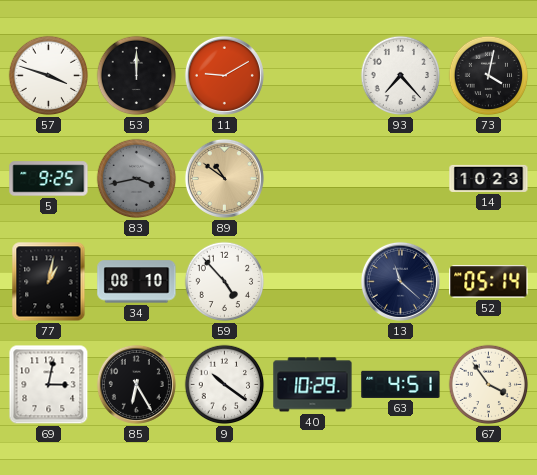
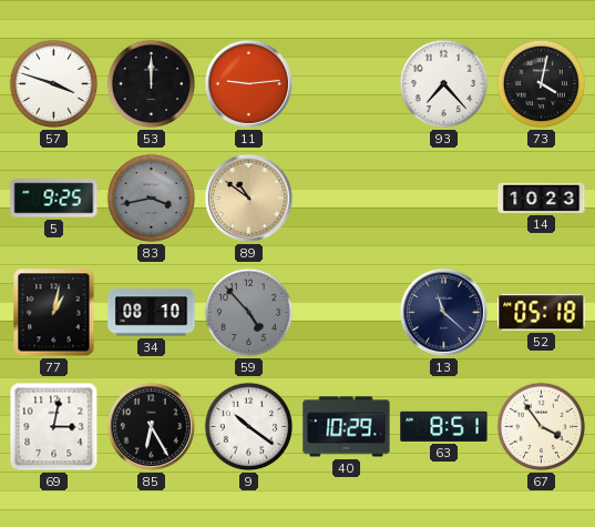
11: 9:10 -> 9:14 (248, 83)
59 dial: white -> grey (249, 313)
52: 05:14 -> 05:18 (542, 313)
63: 4:51 -> 8:51 (444, 426)
